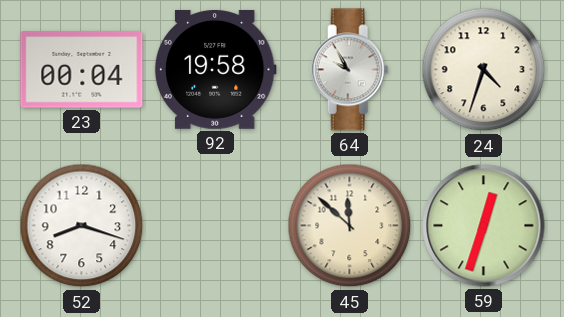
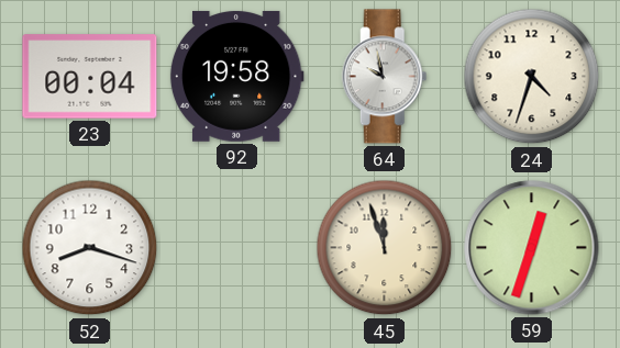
64: 9:55 -> 9:58 (385, 77)
45: 11:52 -> 11:57 (385, 248)
